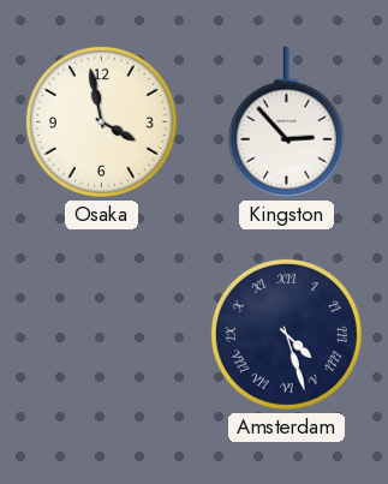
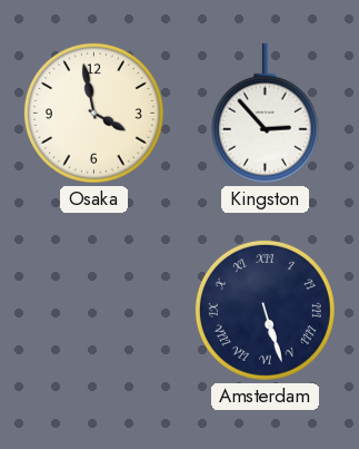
Amsterdam: 4:27 -> 5:27 (265, 310)
